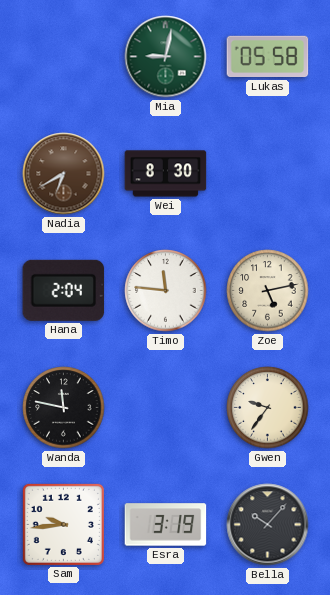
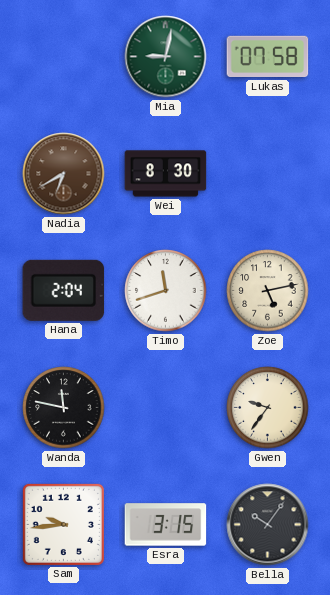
Lukas: 05:58 -> 07:58 (268, 57)
Timo: 11:46 -> 11:42 (166, 291)
Esra: 3:19 -> 3:15 (166, 525)
Bella: 10:07 -> 10:06 (268, 525)
